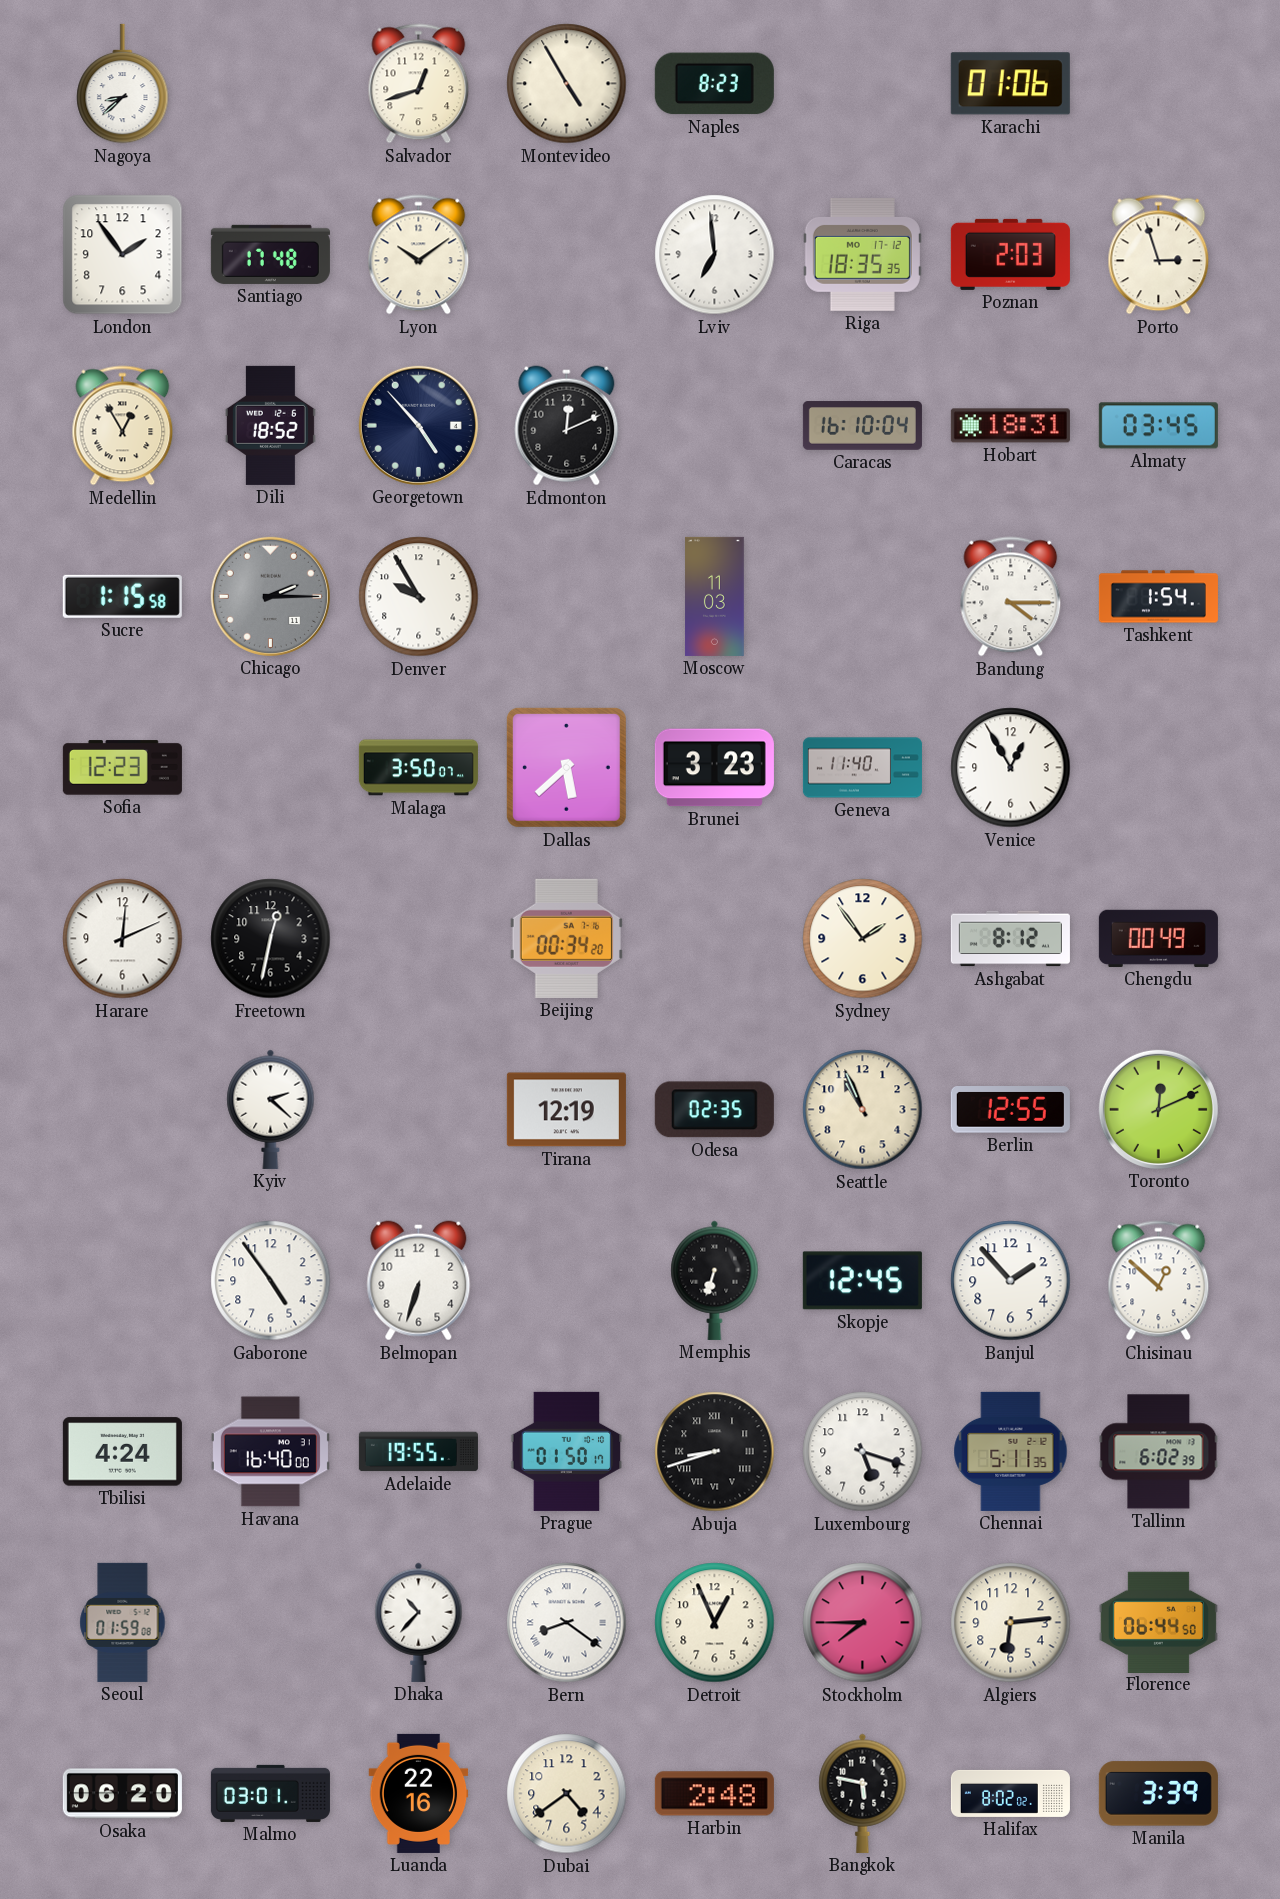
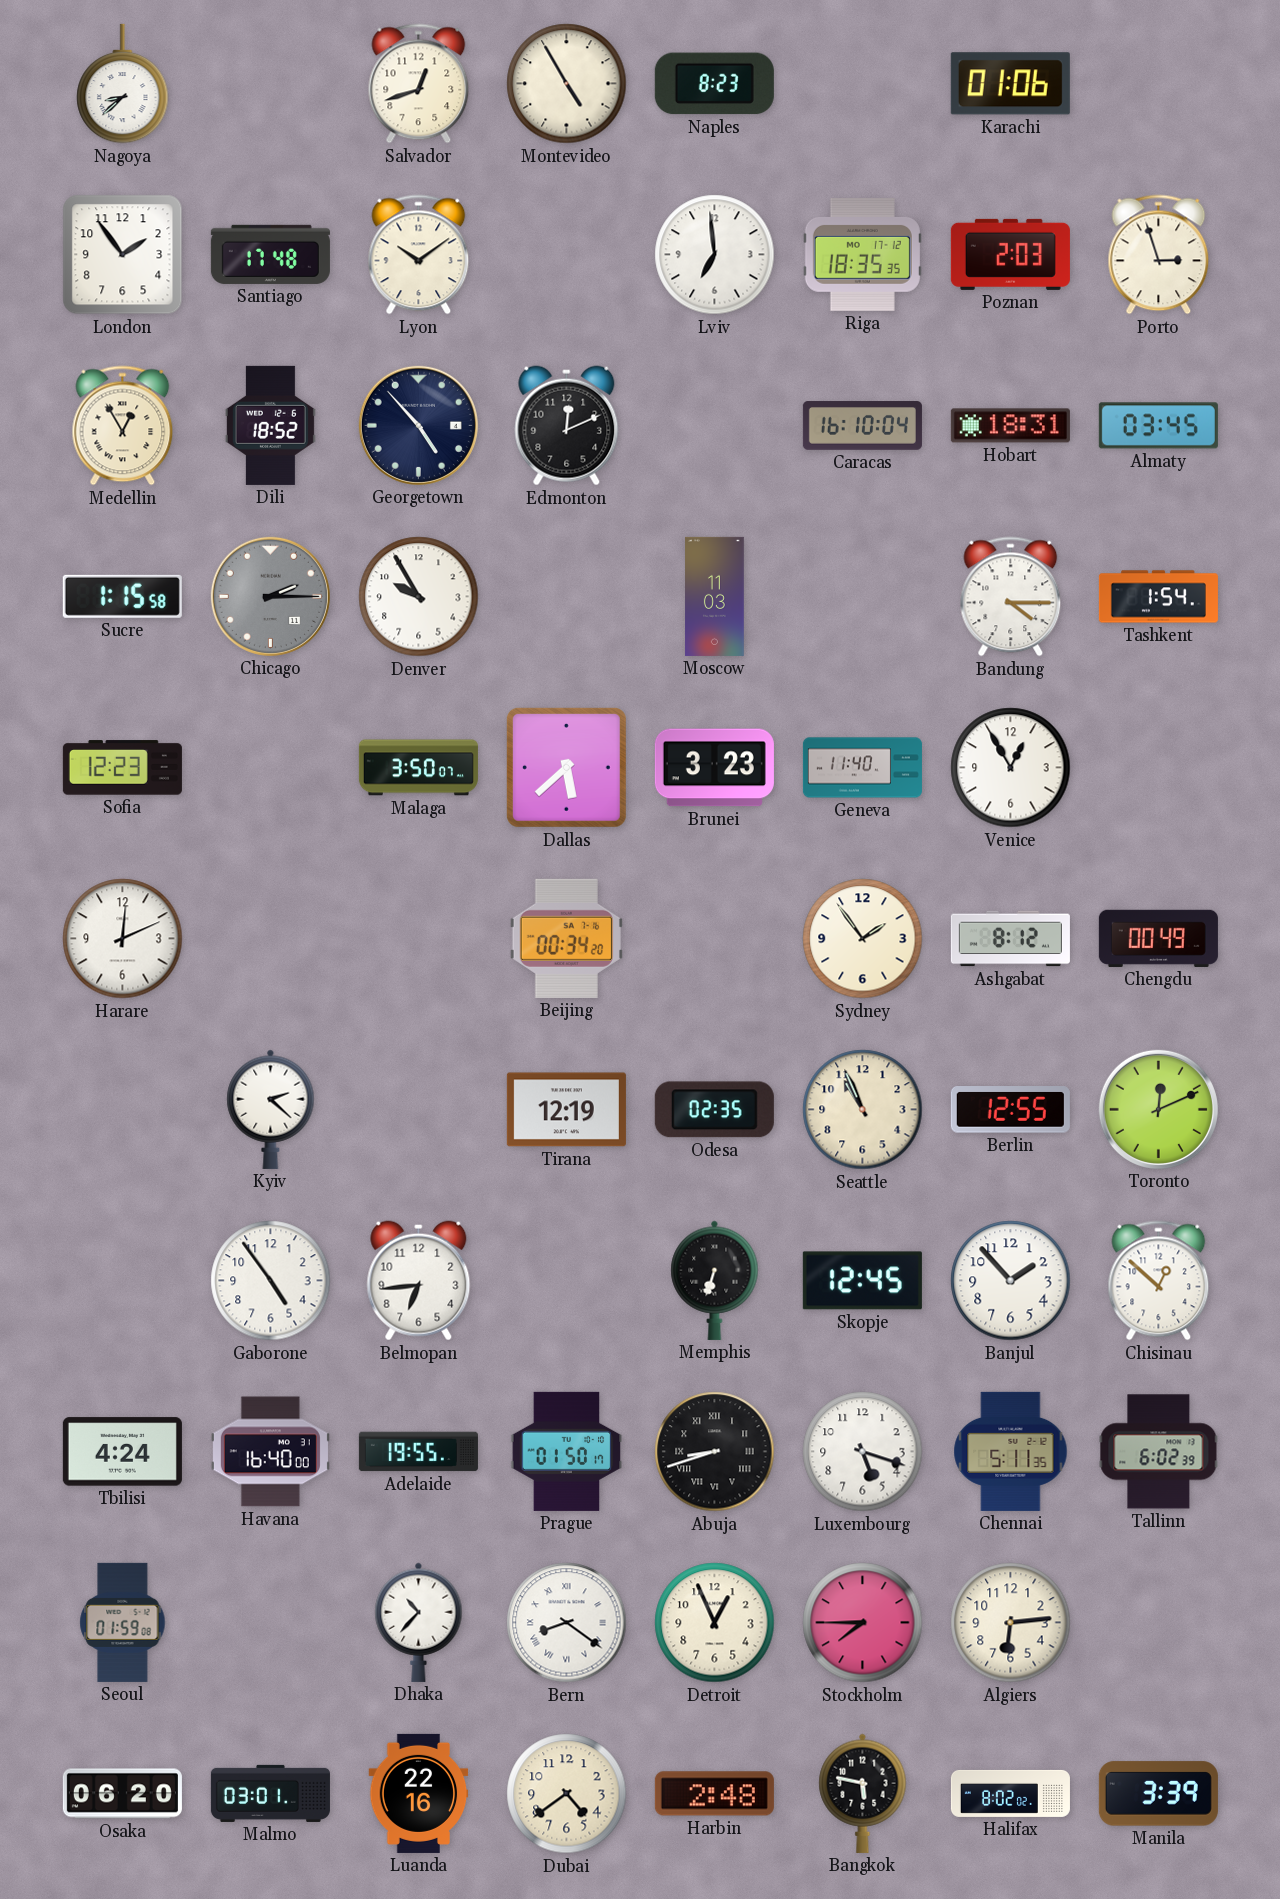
Freetown: 12:32 -> none (271, 939)
Belmopan: 6:33 -> 6:44 (419, 1281)
Florence: 06:44 -> none (1158, 1622)
